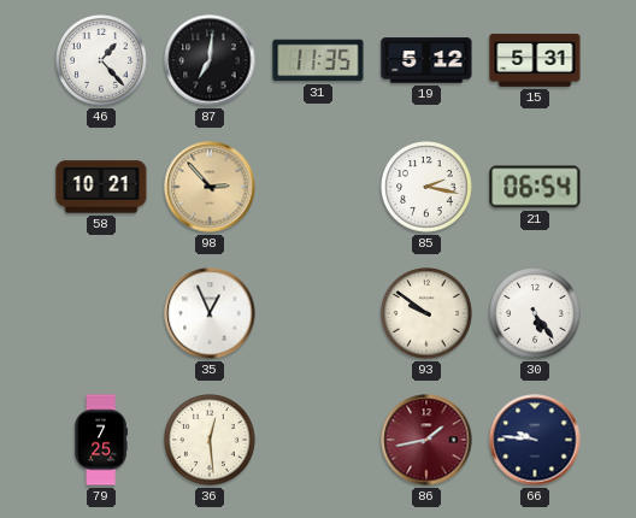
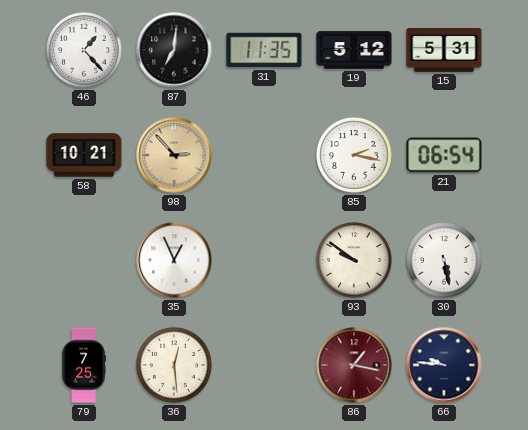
30: 5:24 -> 5:28 (445, 261)
86: 1:43 -> 1:17 (354, 365)
